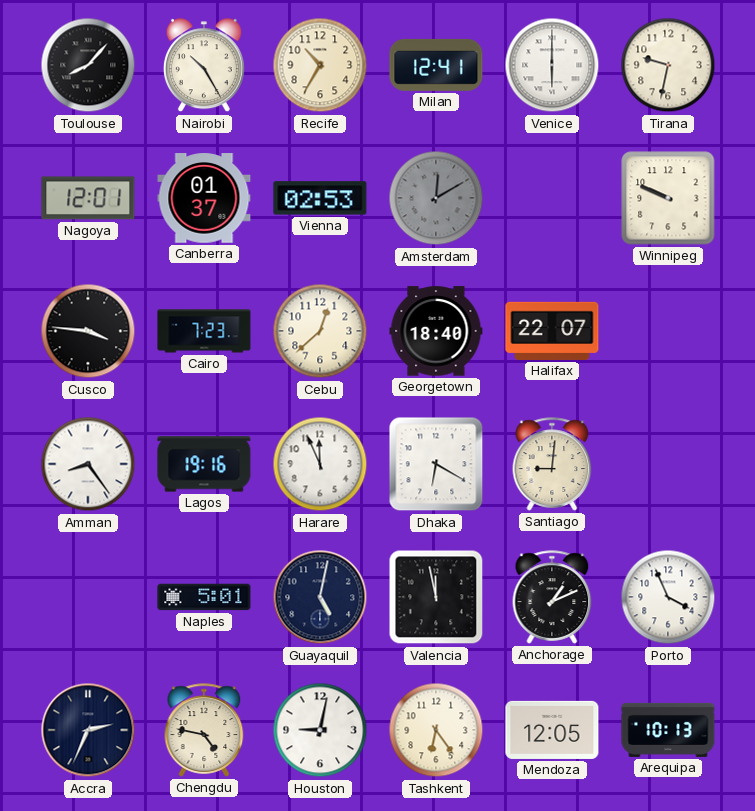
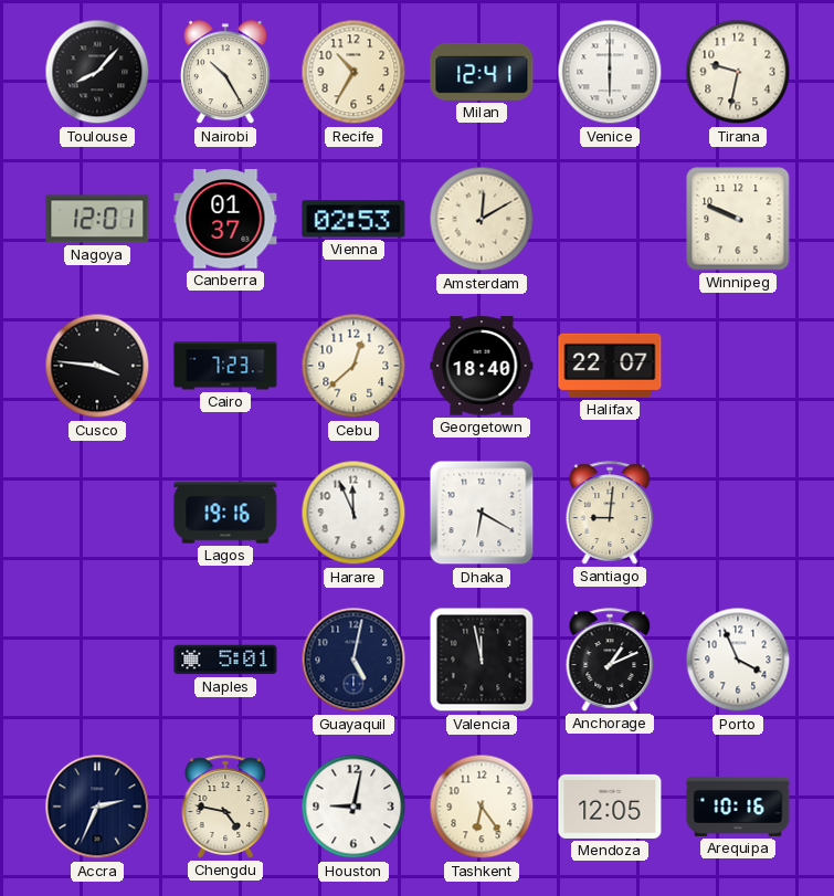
Amsterdam dial: grey -> cream (482, 219)
Amman: 8:24 -> none (88, 464)
Arequipa: 10:13 -> 10:16 (738, 807)
